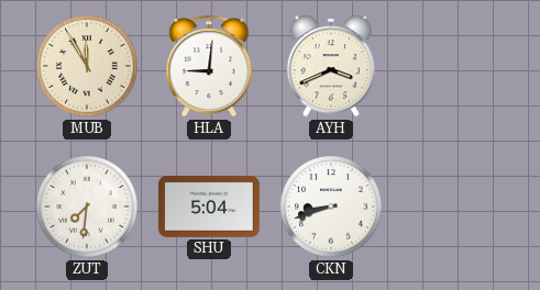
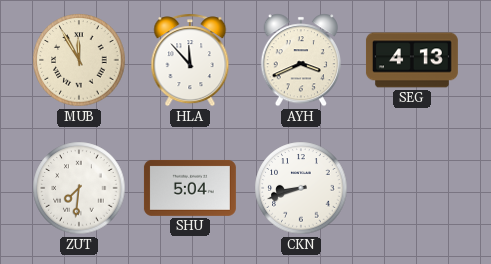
HLA: 9:01 -> 11:53 (190, 60)
SEG: none -> 4:13 (412, 60)
